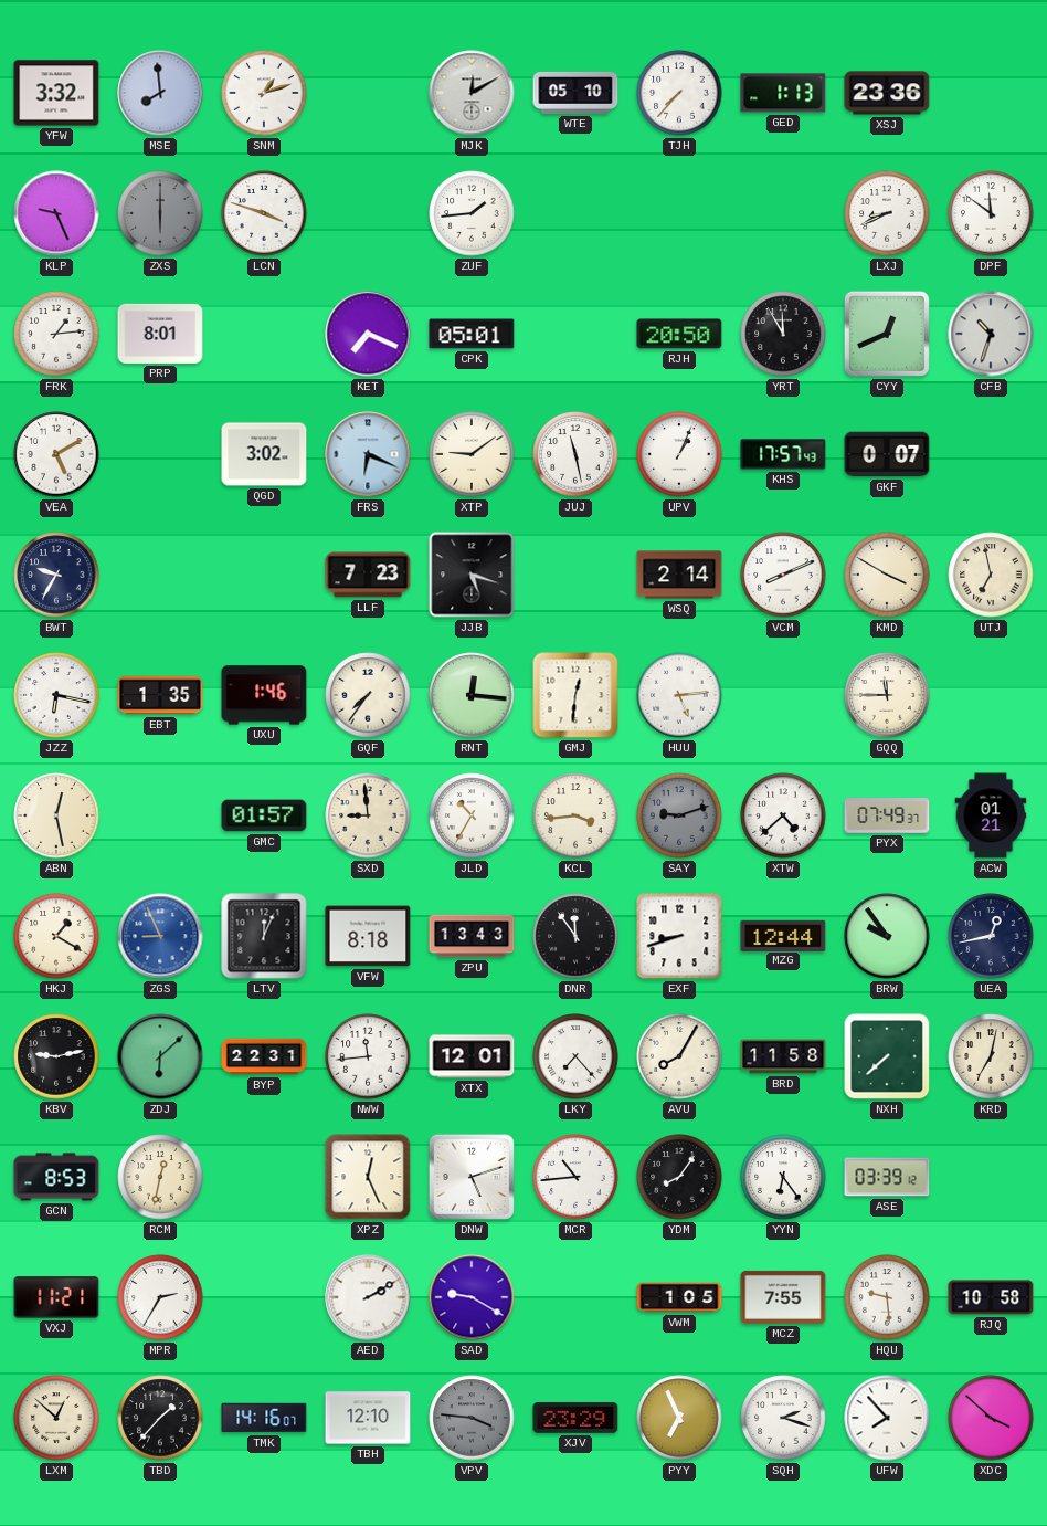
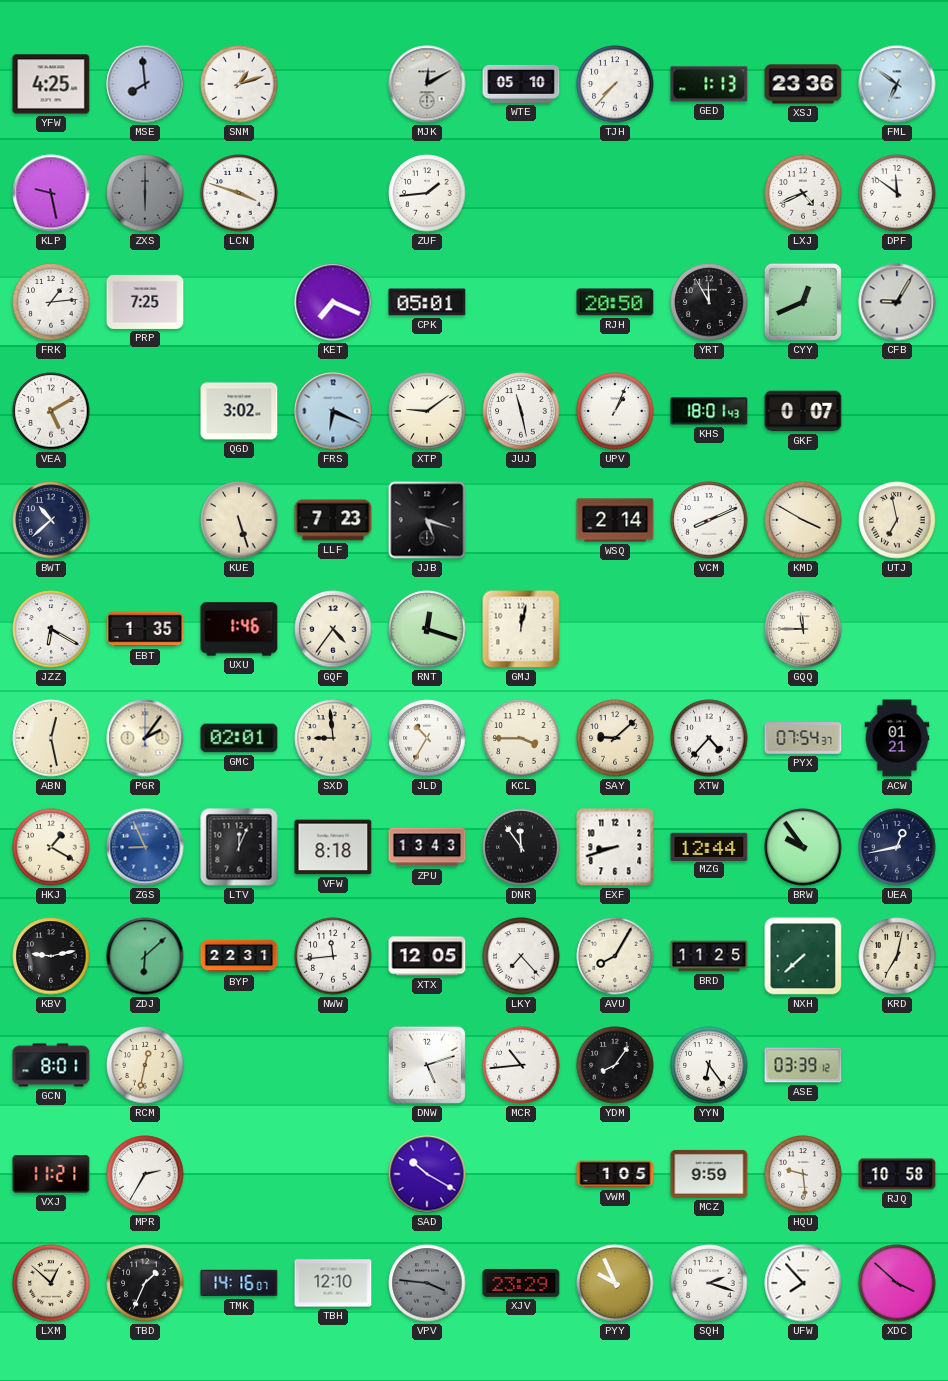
YFW: 3:32 -> 4:25 (51, 84)
FML: none -> 6:51 (897, 84)
KLP: 9:26 -> 9:28 (51, 193)
LXJ: 8:41 -> 4:41 (803, 193)
PRP: 8:01 -> 7:25 (145, 302)
CFB: 10:33 -> 9:05 (897, 302)
KHS: 17:57 -> 18:01 (709, 411)
BWT: 9:35 -> 10:38 (51, 520)
KUE: none -> 5:27 (239, 520)
JZZ: 6:17 -> 6:20 (51, 629)
GQF: 7:36 -> 4:36 (333, 629)
RNT: 12:16 -> 12:18 (427, 629)
GMJ: 12:31 -> 12:02 (521, 629)
HUU: 5:14 -> none (679, 695)
PGR: none -> 2:06 (145, 738)
GMC: 01:57 -> 02:01 (239, 738)
KCL: 3:44 -> 3:45 (521, 738)
SAY: 9:12 -> 9:08 (615, 738)
SAY dial: grey -> cream (615, 738)
XTW: 4:38 -> 4:37 (709, 738)
PYX: 07:49 -> 07:54 (803, 738)
XTX: 12:01 -> 12:05 (427, 956)
BRD: 11:58 -> 11:25 (709, 956)
GCN: 8:53 -> 8:01 (51, 1065)
XPZ: 12:26 -> none (368, 1177)
AED: 2:10 -> none (368, 1297)
SAD: 9:20 -> 10:20 (427, 1174)
MCZ: 7:55 -> 9:59 (709, 1174)
TBD: 1:37 -> 1:34 (145, 1283)
PYY: 6:56 -> 9:56 (615, 1283)
